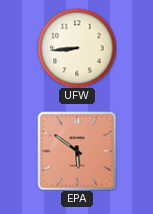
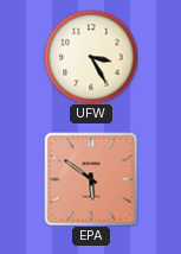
UFW: 8:44 -> 3:25 (91, 57)
